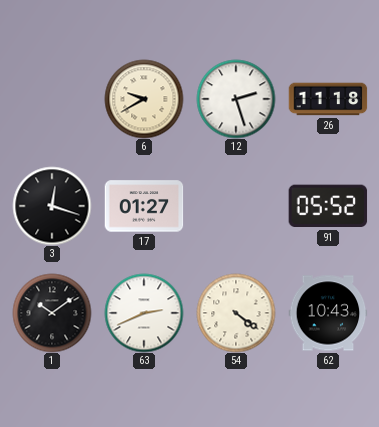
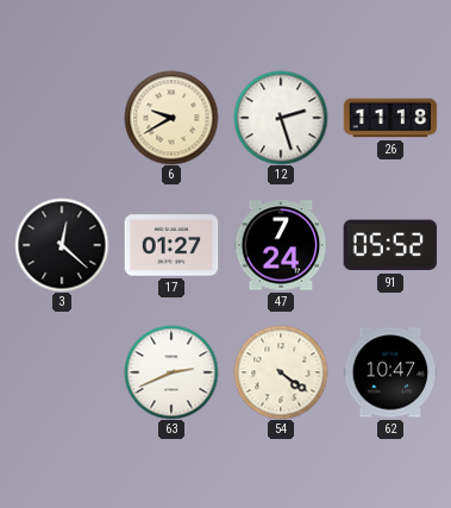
3: 12:18 -> 12:22 (62, 245)
47: none -> 7:24 (281, 245)
1: 10:09 -> none (52, 313)
62: 10:43 -> 10:47 (390, 372)
